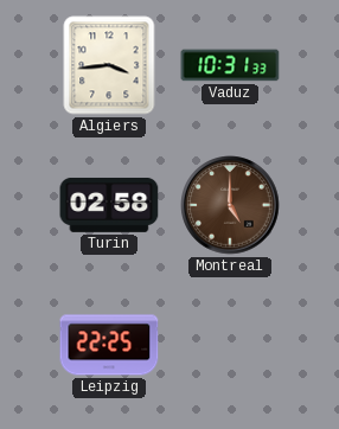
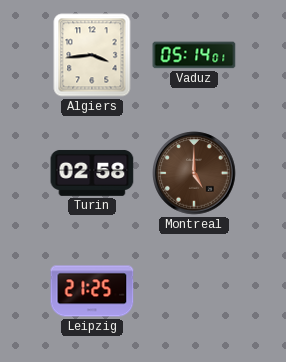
Vaduz: 10:31 -> 05:14 (194, 55)
Leipzig: 22:25 -> 21:25 (92, 291)
